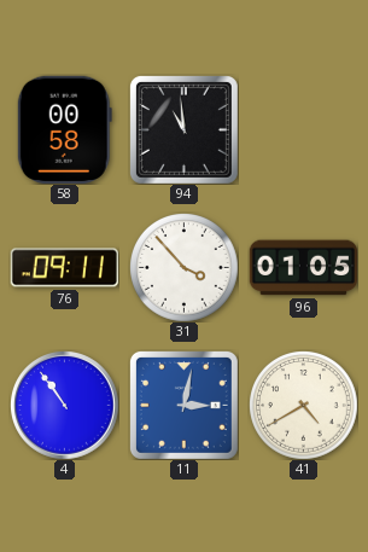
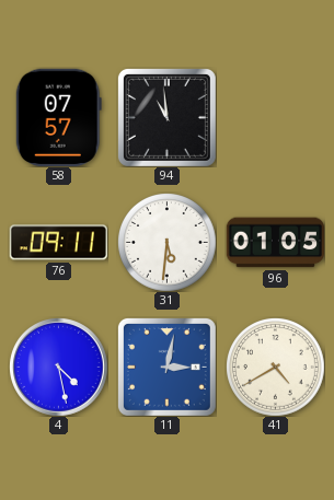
58: 00:58 -> 07:57 (58, 117)
31: 3:53 -> 5:31 (168, 243)
4: 10:54 -> 4:28 (59, 368)
